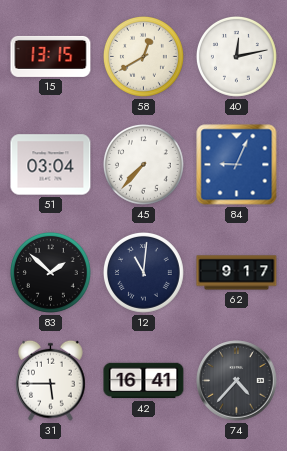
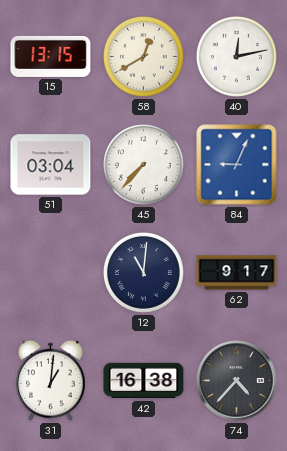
83: 1:52 -> none (50, 272)
31: 5:45 -> 1:01 (51, 380)
42: 16:41 -> 16:38 (144, 381)
